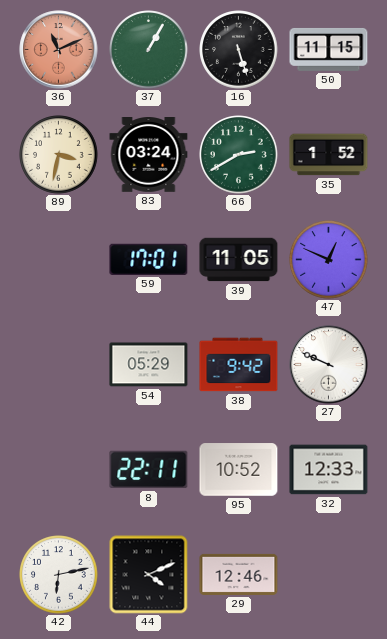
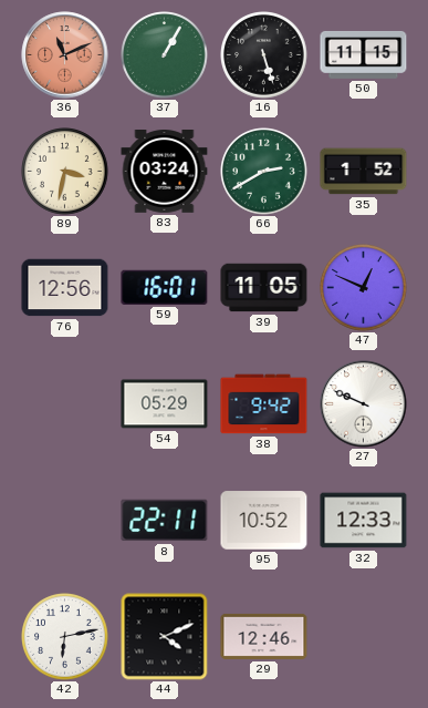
76: none -> 12:56 (65, 288)
59: 17:01 -> 16:01 (165, 287)
